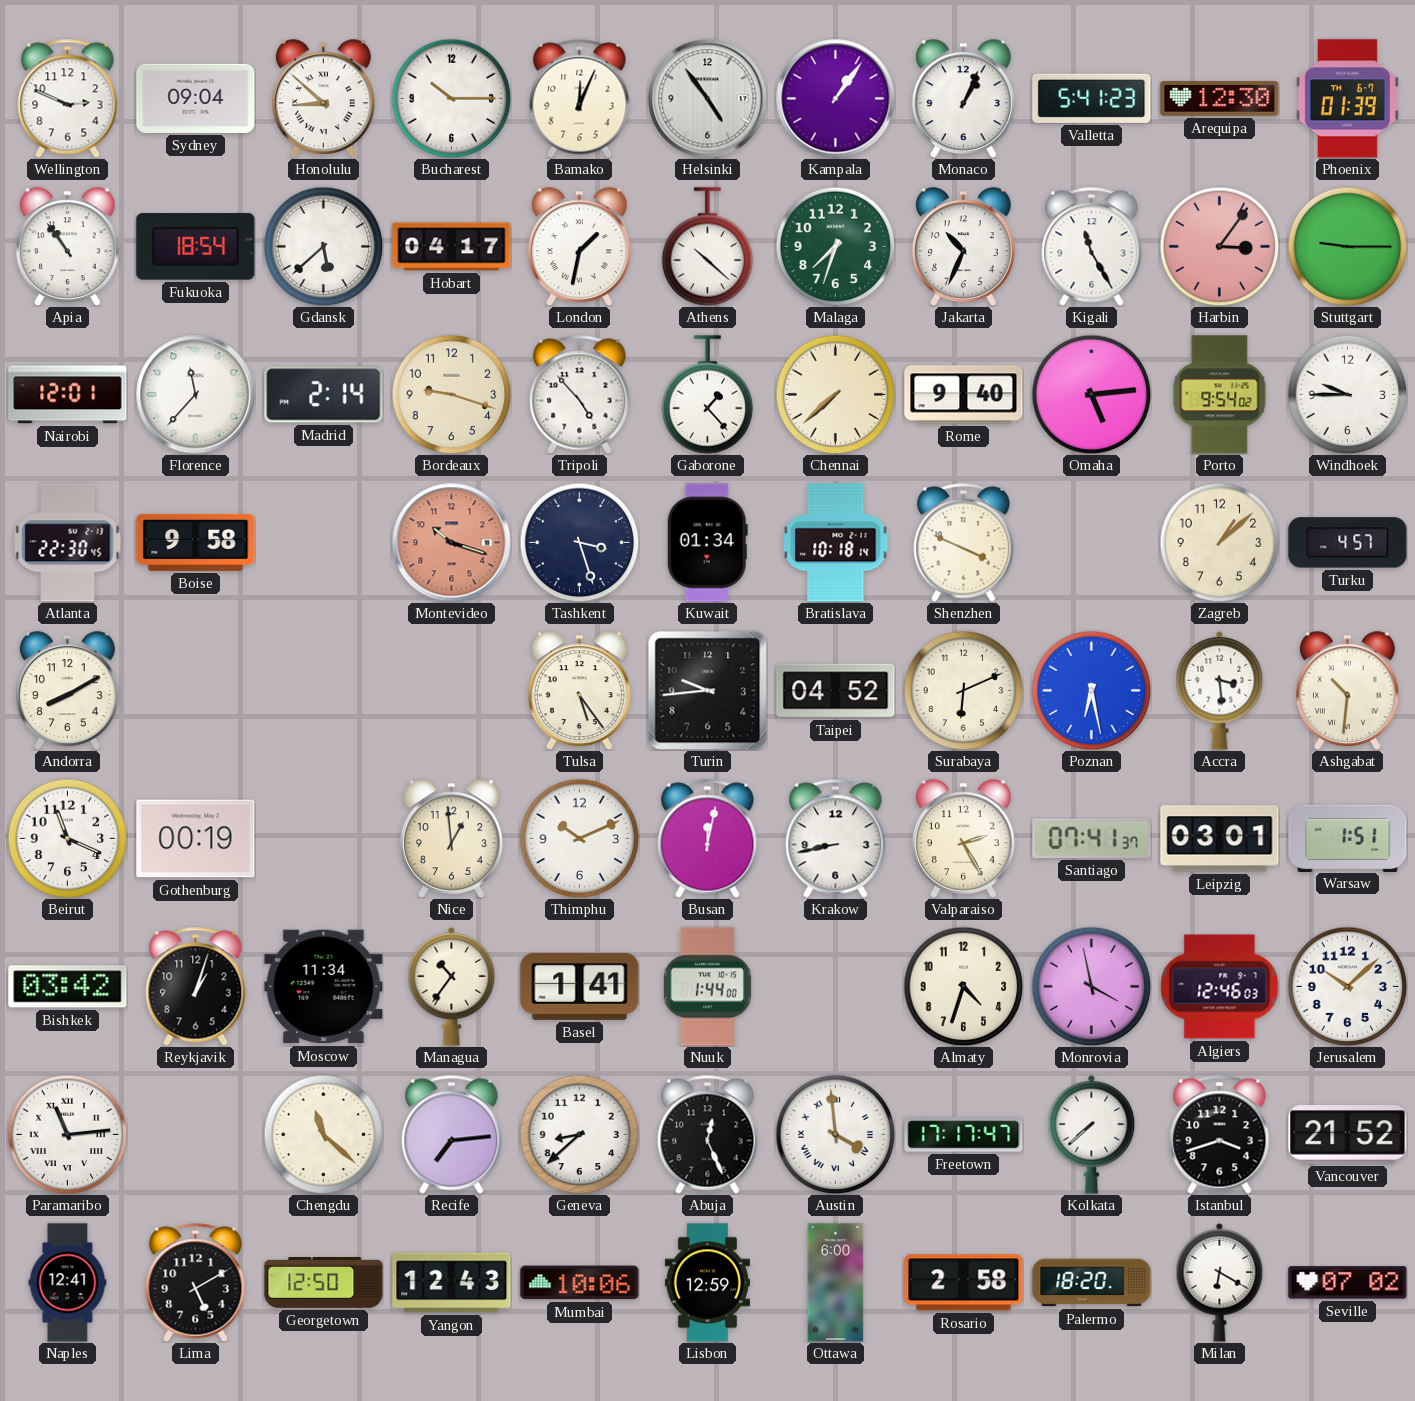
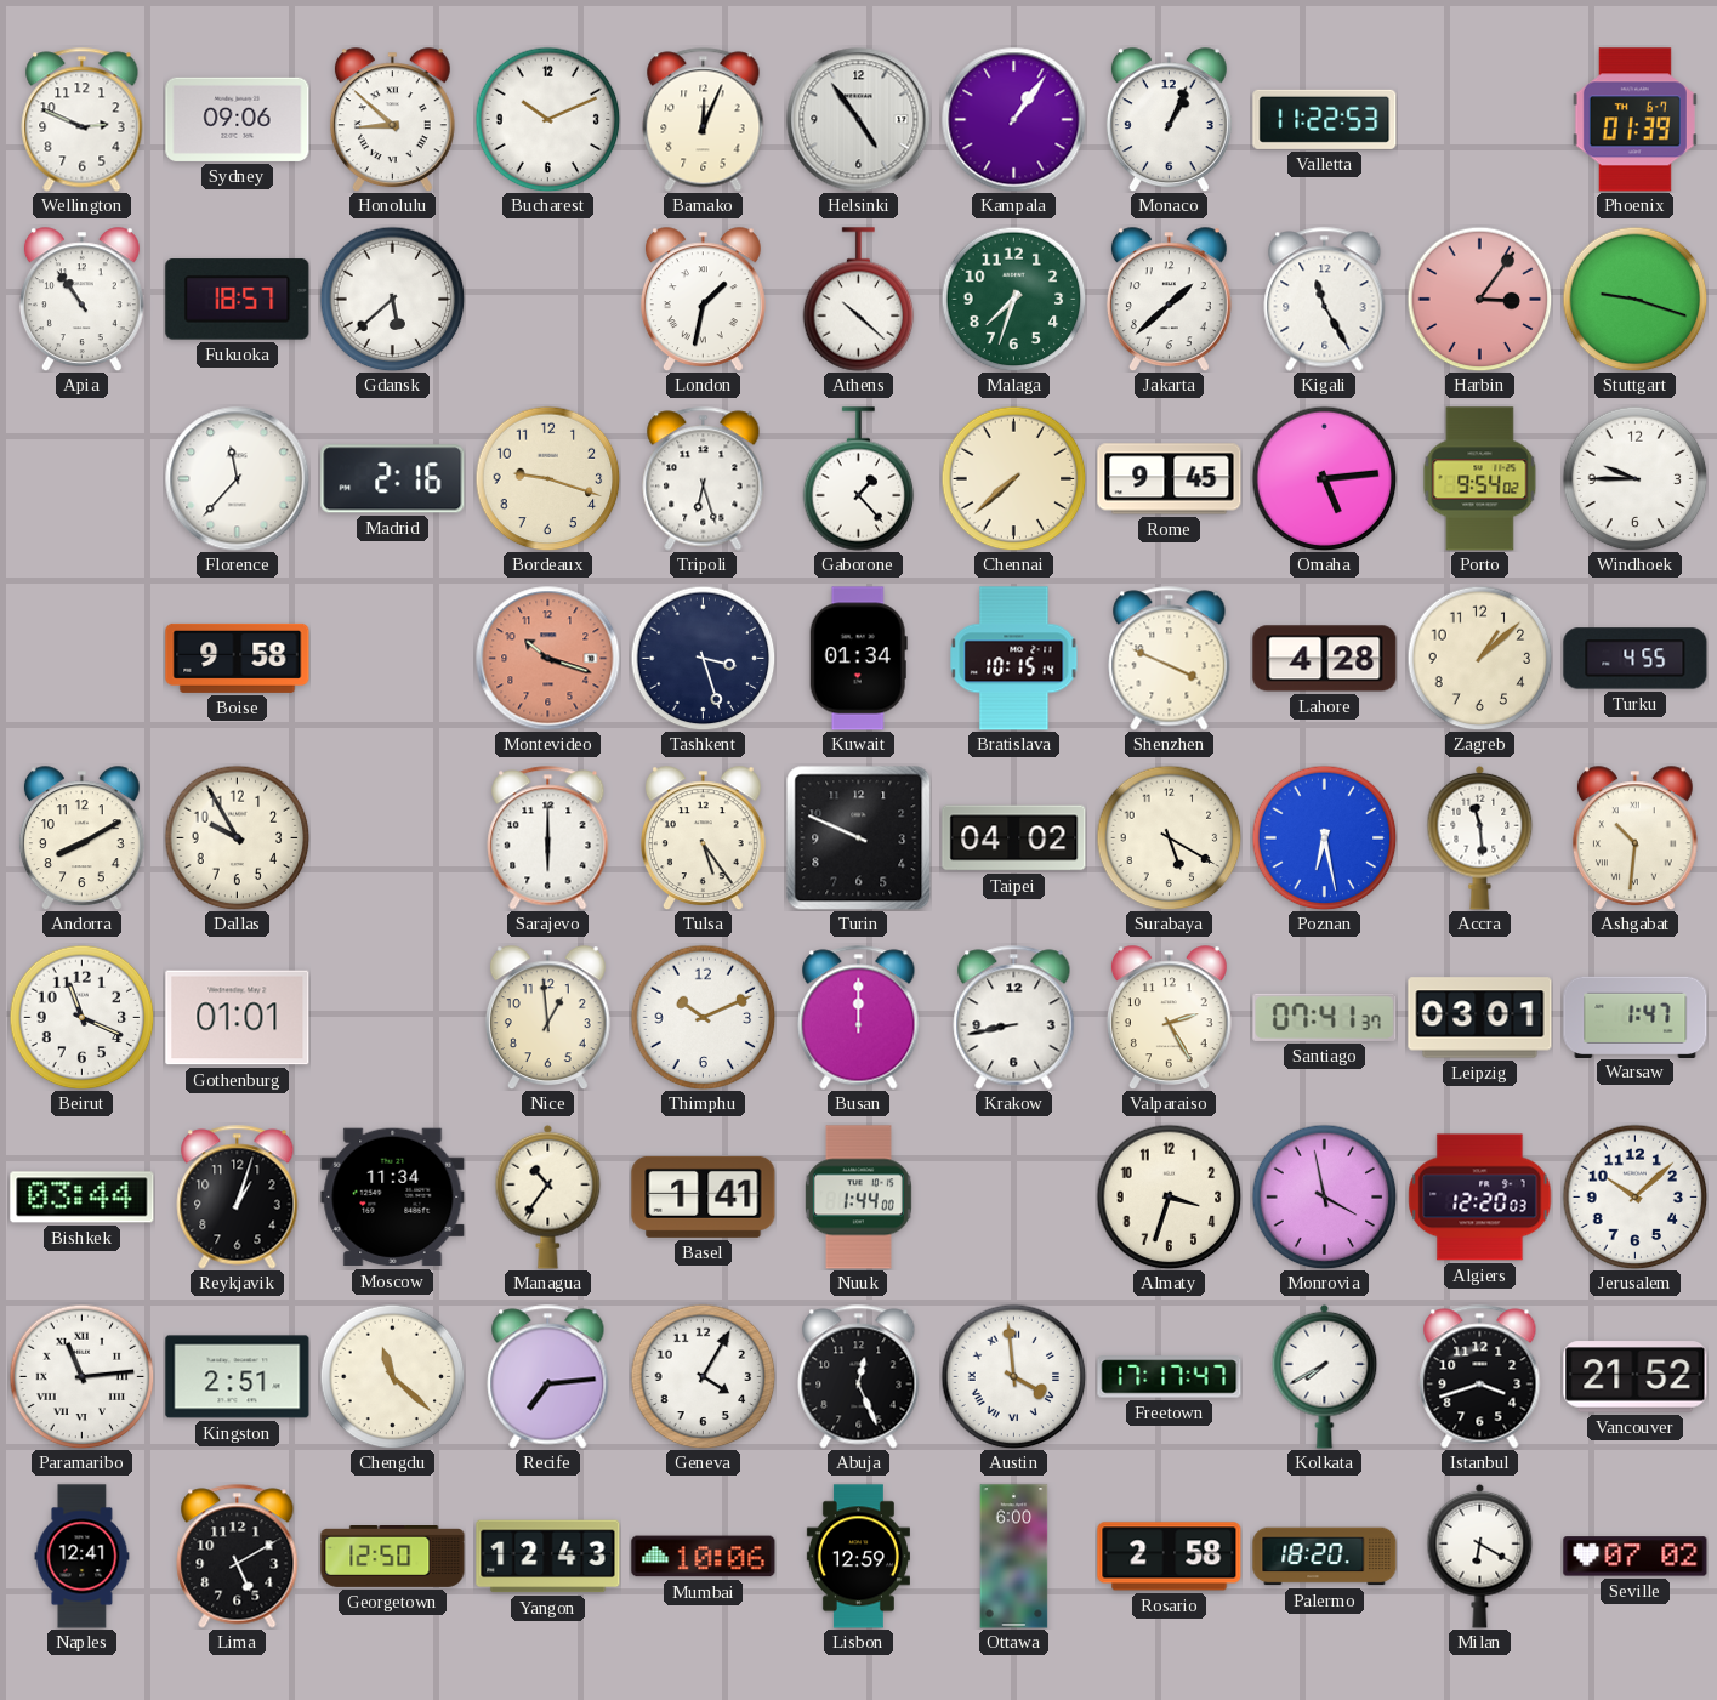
Sydney: 09:04 -> 09:06 (238, 119)
Bucharest: 10:15 -> 10:11 (547, 119)
Valletta: 5:41 -> 11:22 (1325, 119)
Arequipa: 12:30 -> none (1220, 98)
Fukuoka: 18:54 -> 18:57 (238, 300)
Hobart: 04:17 -> none (452, 247)
Jakarta: 10:34 -> 1:38 (1169, 300)
Stuttgart: 9:15 -> 9:18 (1634, 299)
Nairobi: 12:01 -> none (68, 395)
Madrid: 2:14 -> 2:16 (393, 479)
Tripoli: 4:53 -> 6:27 (704, 479)
Rome: 9:40 -> 9:45 (1170, 479)
Atlanta: 22:30 -> none (68, 543)
Bratislava: 10:18 -> 10:15 (1014, 659)
Lahore: none -> 4:28 (1325, 659)
Turku: 4:57 -> 4:55 (1636, 659)
Dallas: none -> 9:55 (237, 837)
Sarajevo: none -> 6:00 (548, 838)
Turin: 9:44 -> 9:49 (858, 837)
Taipei: 04:52 -> 04:02 (1014, 838)
Surabaya: 6:11 -> 5:20 (1169, 837)
Accra: 3:29 -> 11:29 (1480, 837)
Gothenburg: 00:19 -> 01:01 (238, 1018)
Busan: 12:02 -> 12:00 (859, 1018)
Warsaw: 1:51 -> 1:47 (1636, 1017)
Bishkek: 03:42 -> 03:44 (83, 1198)
Almaty: 4:33 -> 3:33 (1169, 1196)
Algiers: 12:46 -> 12:20 (1480, 1198)
Kingston: none -> 2:51 (238, 1377)
Geneva: 8:38 -> 4:05 (703, 1376)
Kolkata: 7:38 -> 7:40 (1325, 1376)
